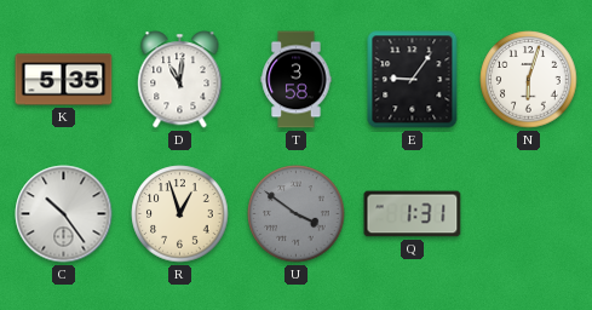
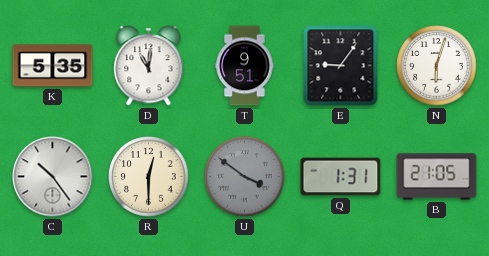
T: 3:58 -> 9:51 (245, 66)
R: 12:57 -> 12:30 (149, 177)
B: none -> 21:05 (437, 177)
